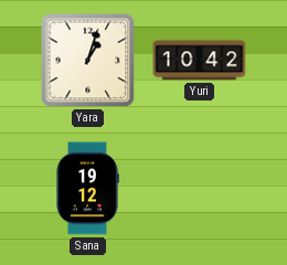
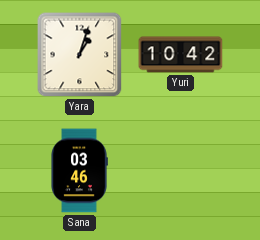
Sana: 19:12 -> 03:46 (79, 171)
